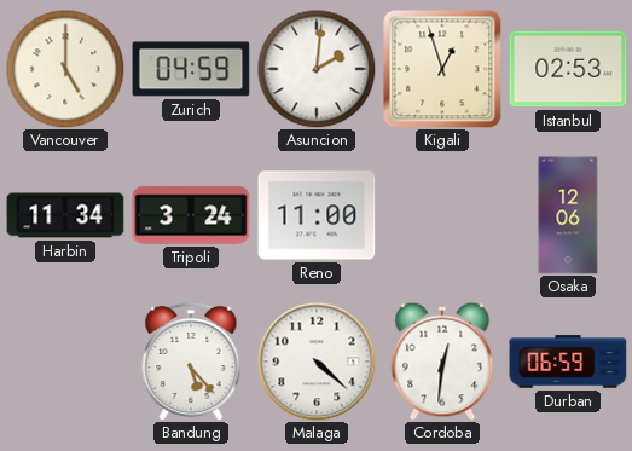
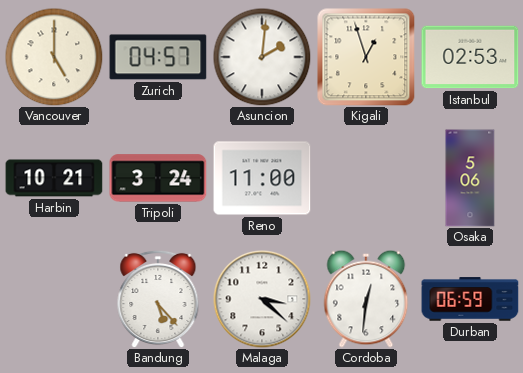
Zurich: 04:59 -> 04:57 (158, 57)
Harbin: 11:34 -> 10:21 (54, 178)
Osaka: 12:06 -> 5:06 (470, 178)
Malaga: 4:22 -> 3:22 (262, 299)
